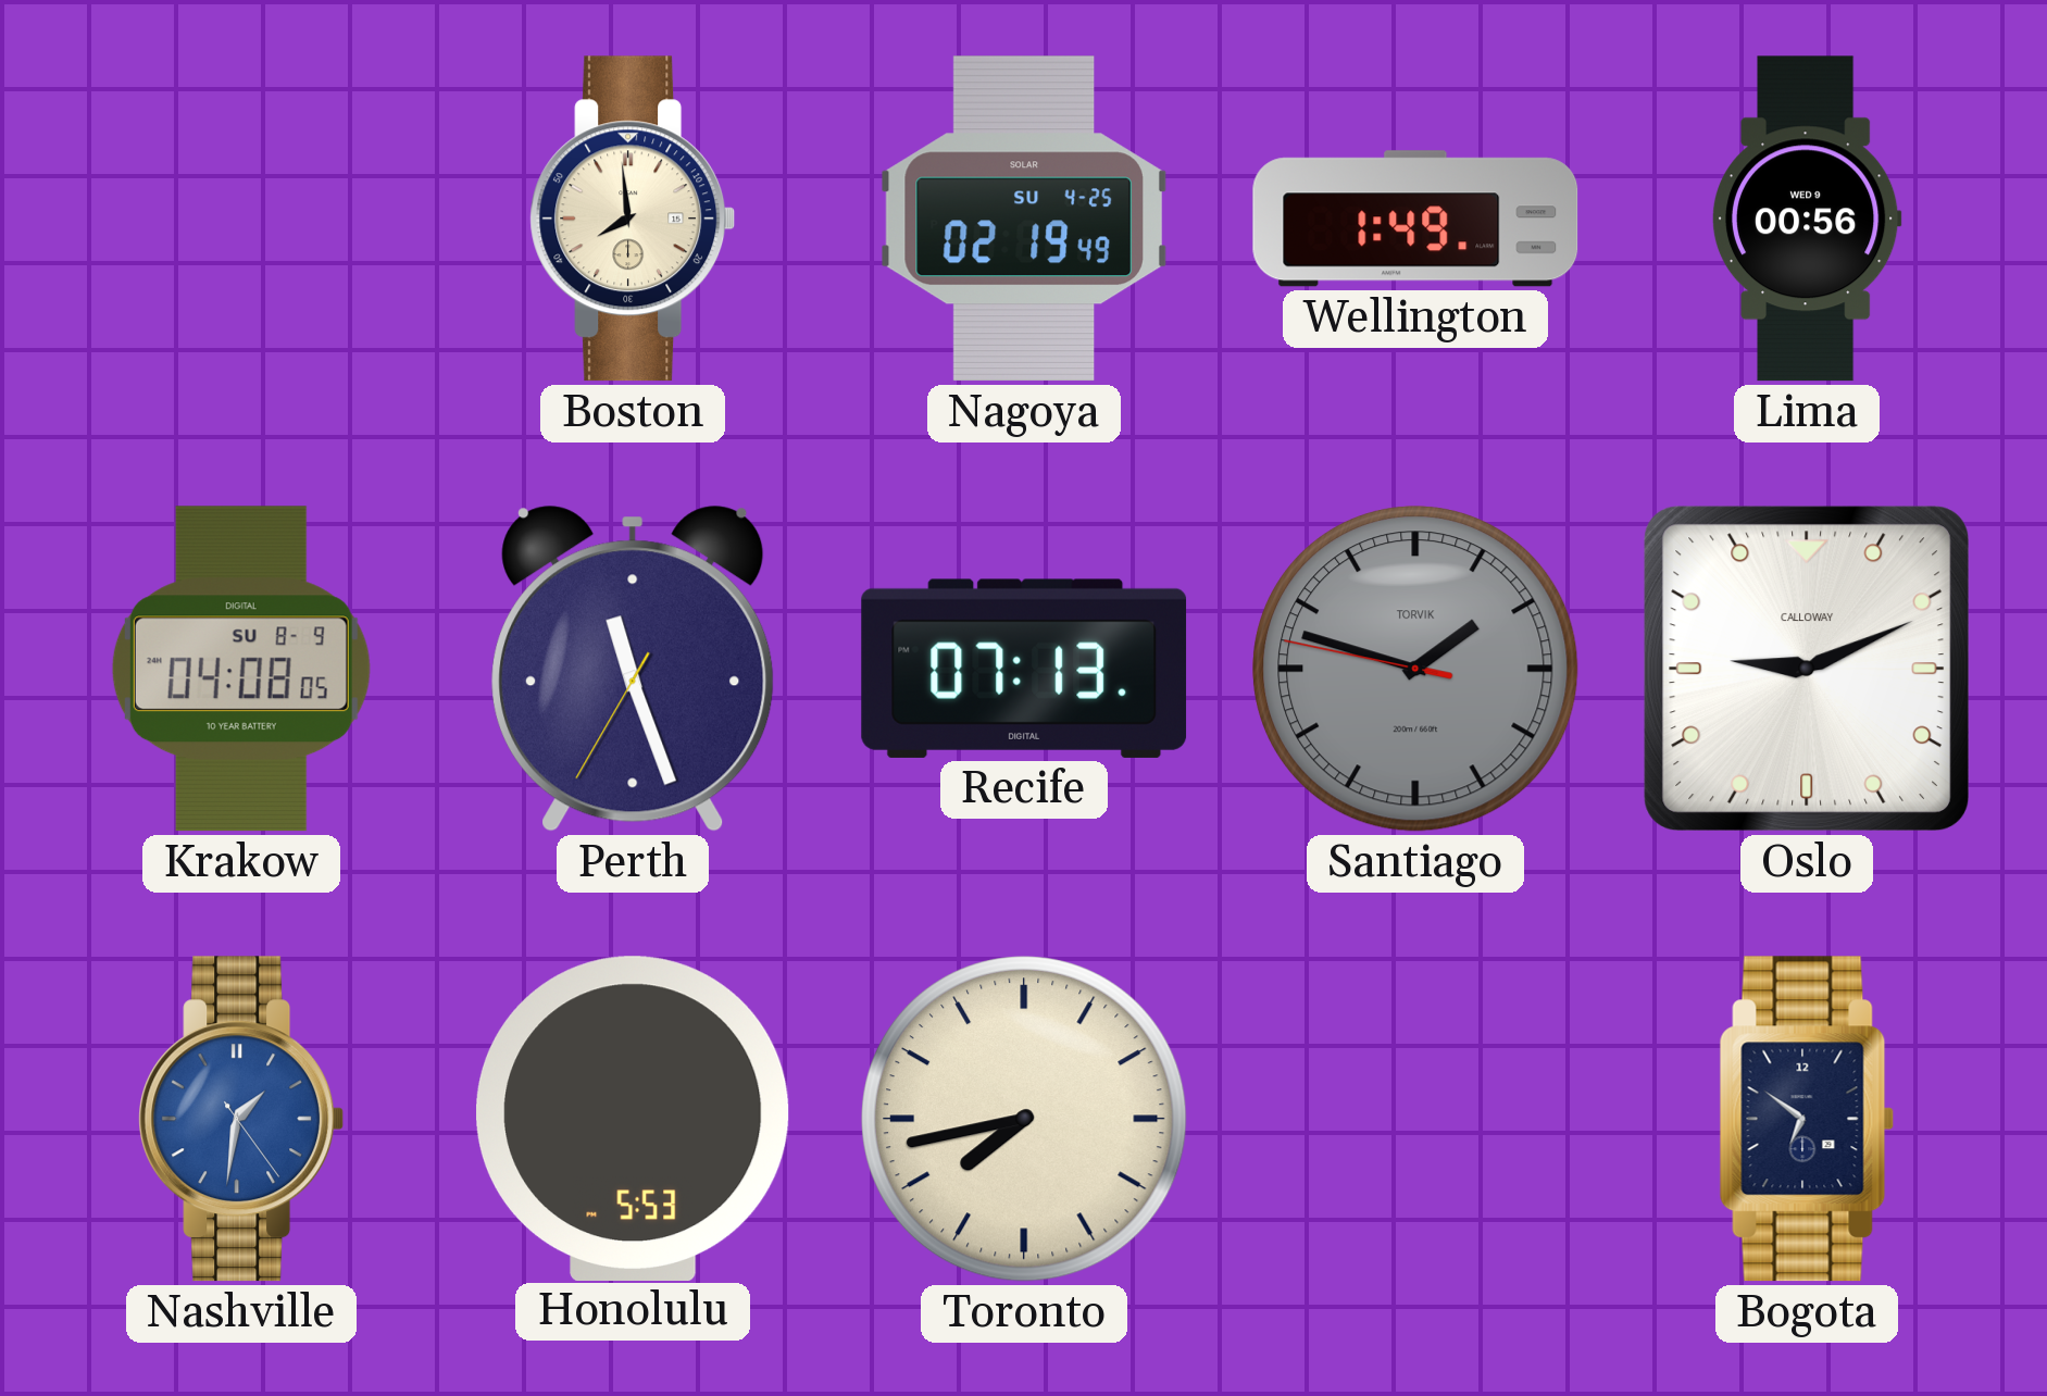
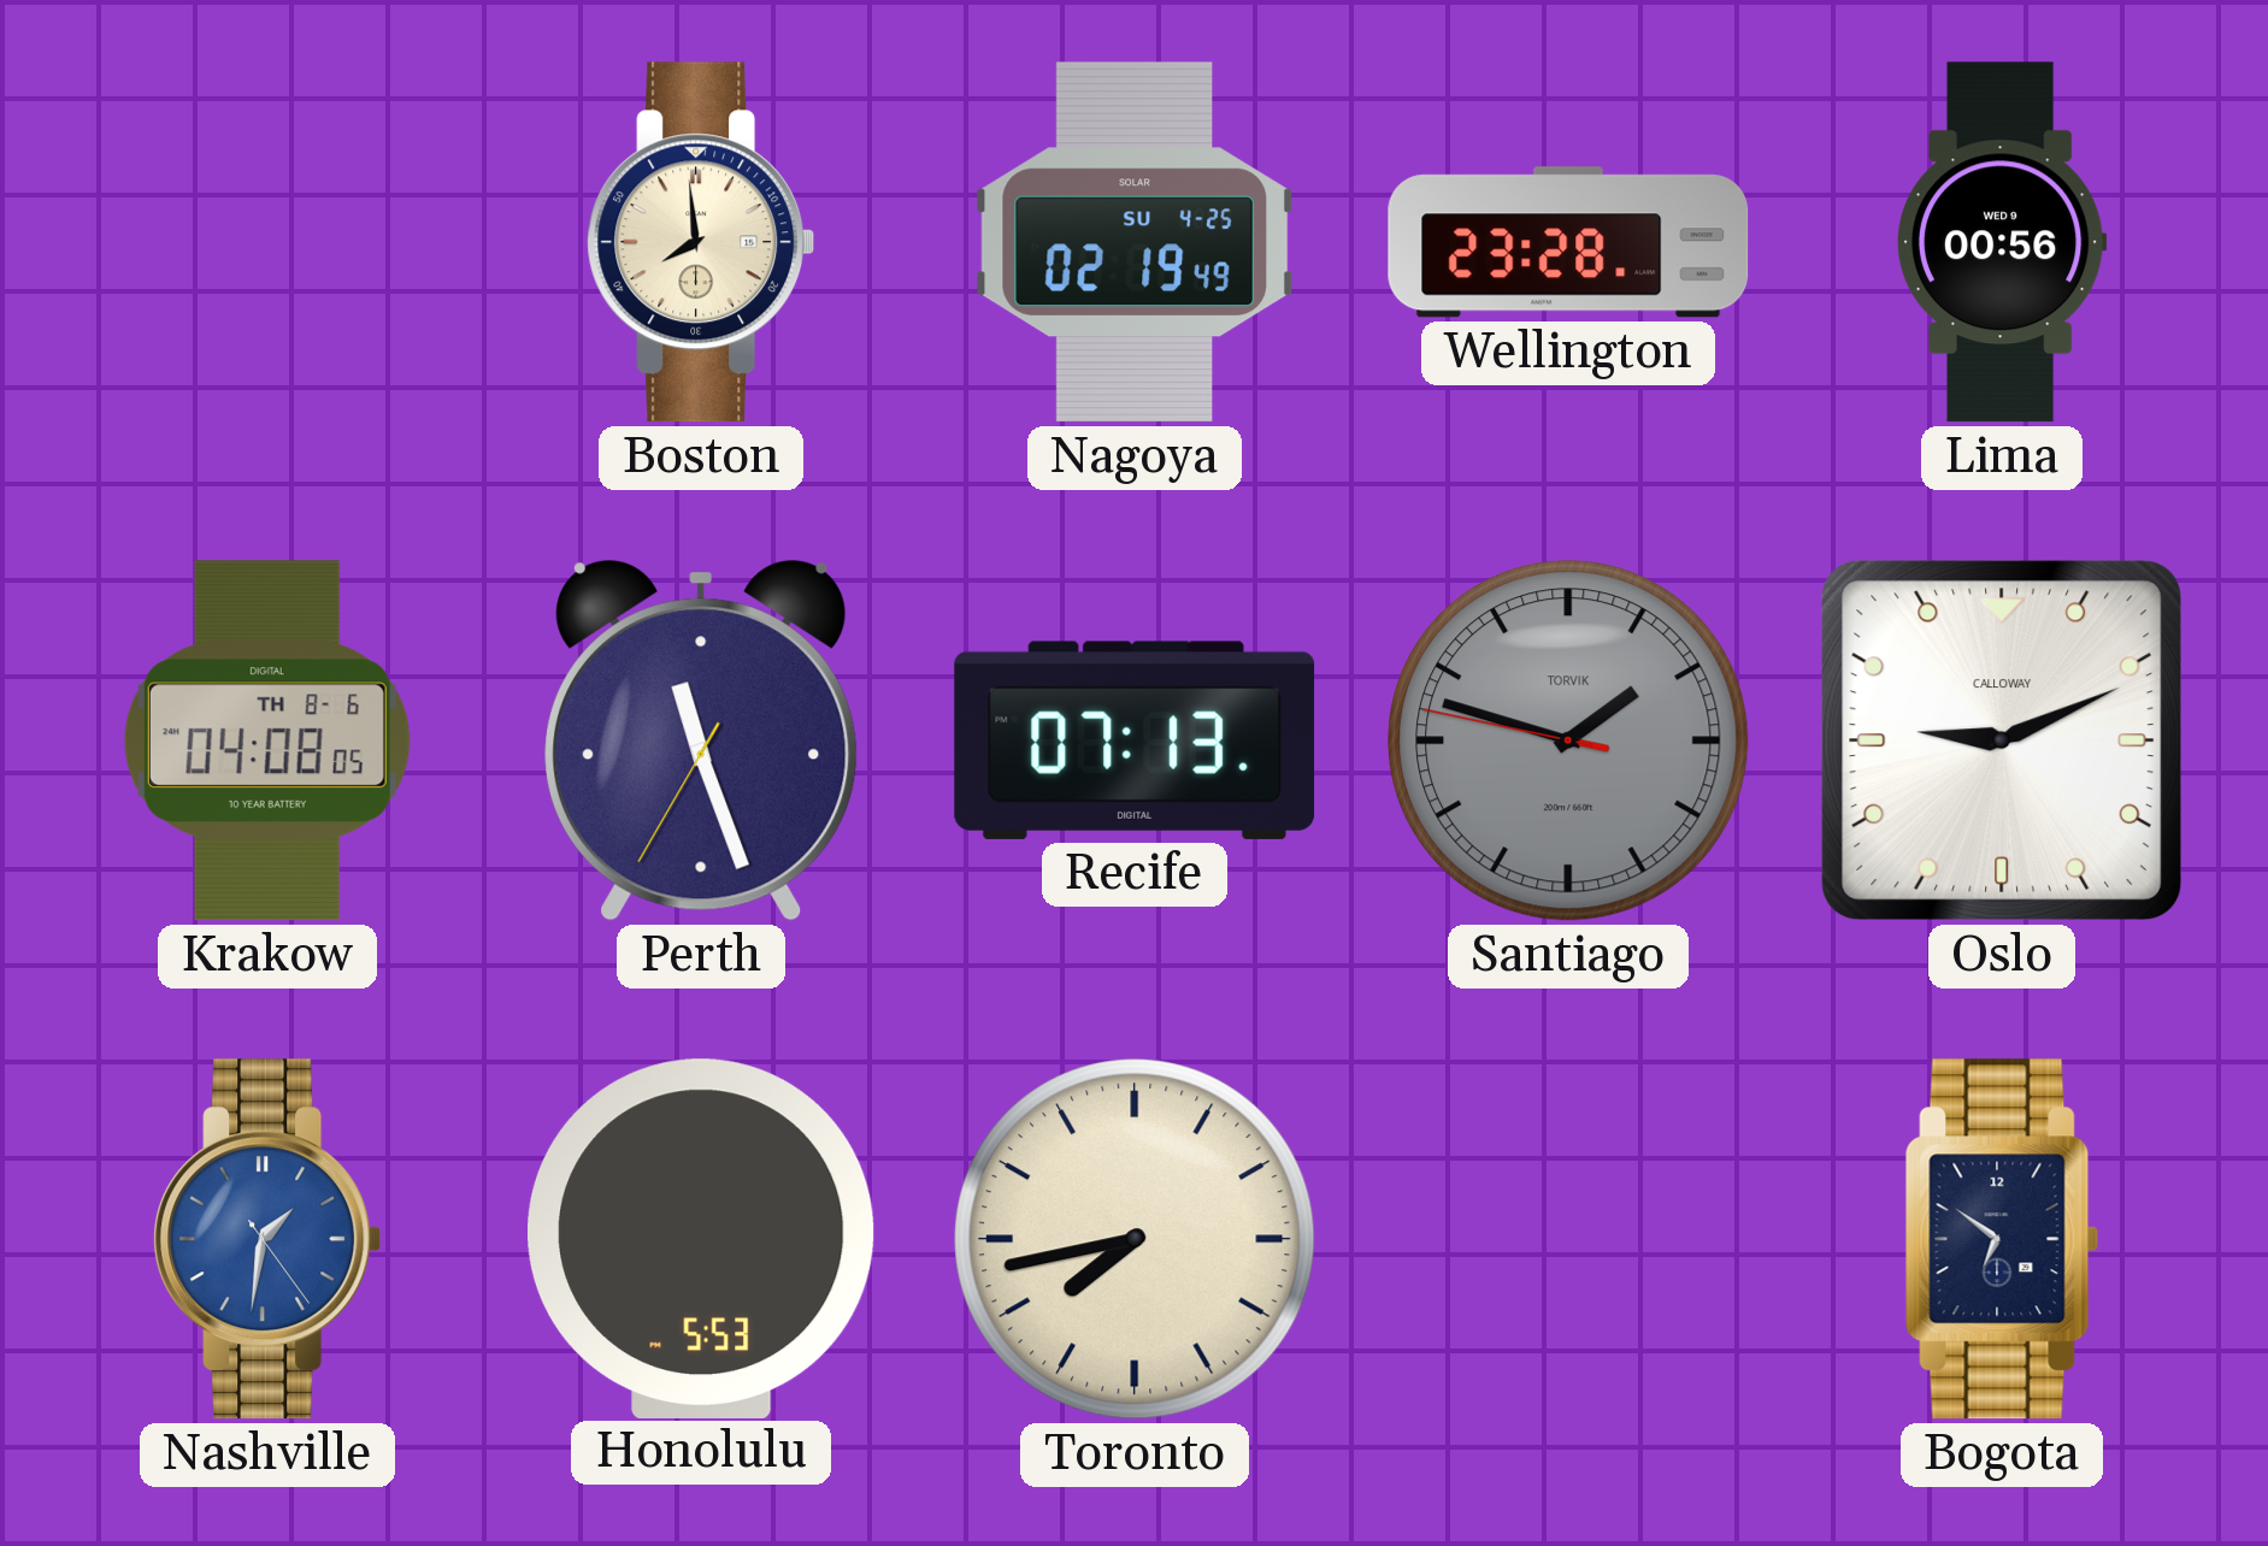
Wellington: 1:49 -> 23:28 (1568, 242)
Krakow date: SU 8-9 -> TH 8-6 (267, 740)
